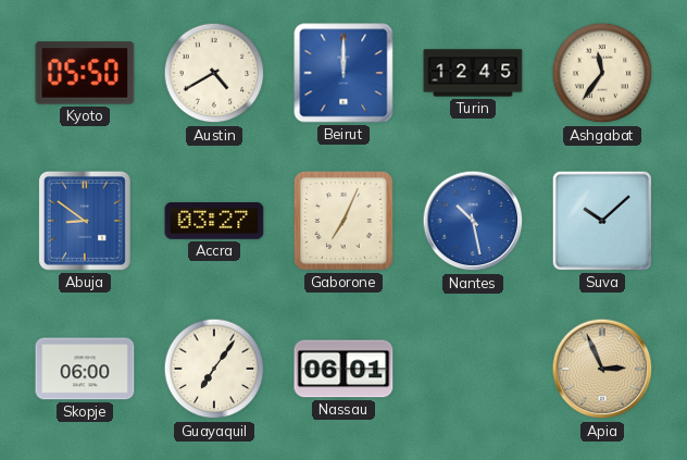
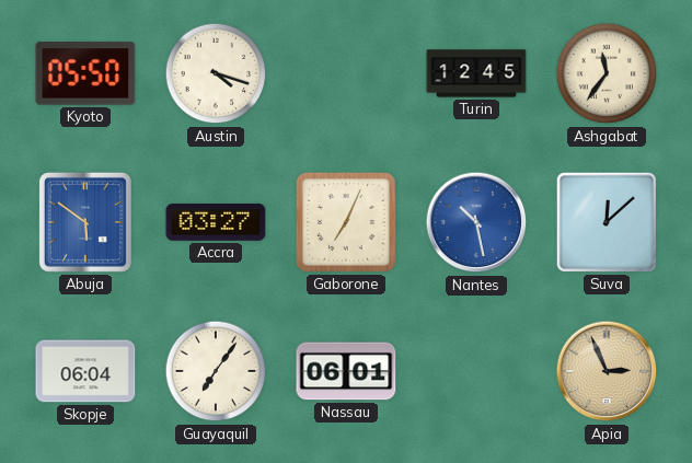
Austin: 4:40 -> 4:18 (216, 73)
Beirut: 12:00 -> none (343, 73)
Abuja: 8:51 -> 5:51 (85, 222)
Suva: 10:08 -> 12:08 (607, 222)
Skopje: 06:00 -> 06:04 (85, 371)
